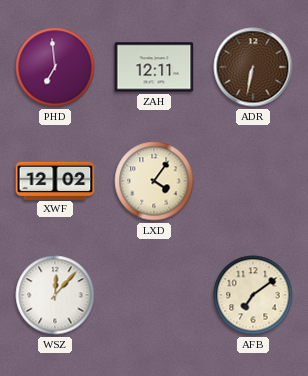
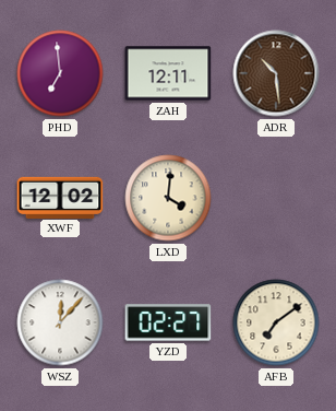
ADR: 6:32 -> 10:29 (276, 73)
LXD: 4:06 -> 4:01 (168, 198)
YZD: none -> 02:27 (168, 322)
